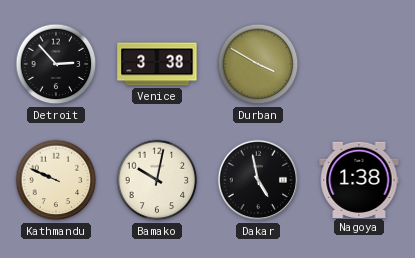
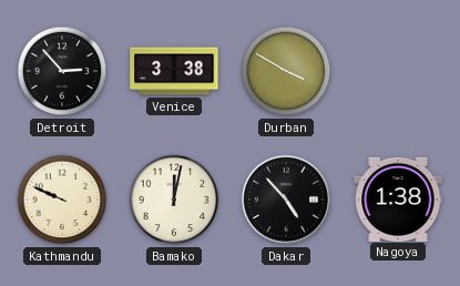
Bamako: 10:02 -> 12:02 (174, 200)
Dakar: 4:58 -> 4:53 (286, 200)
